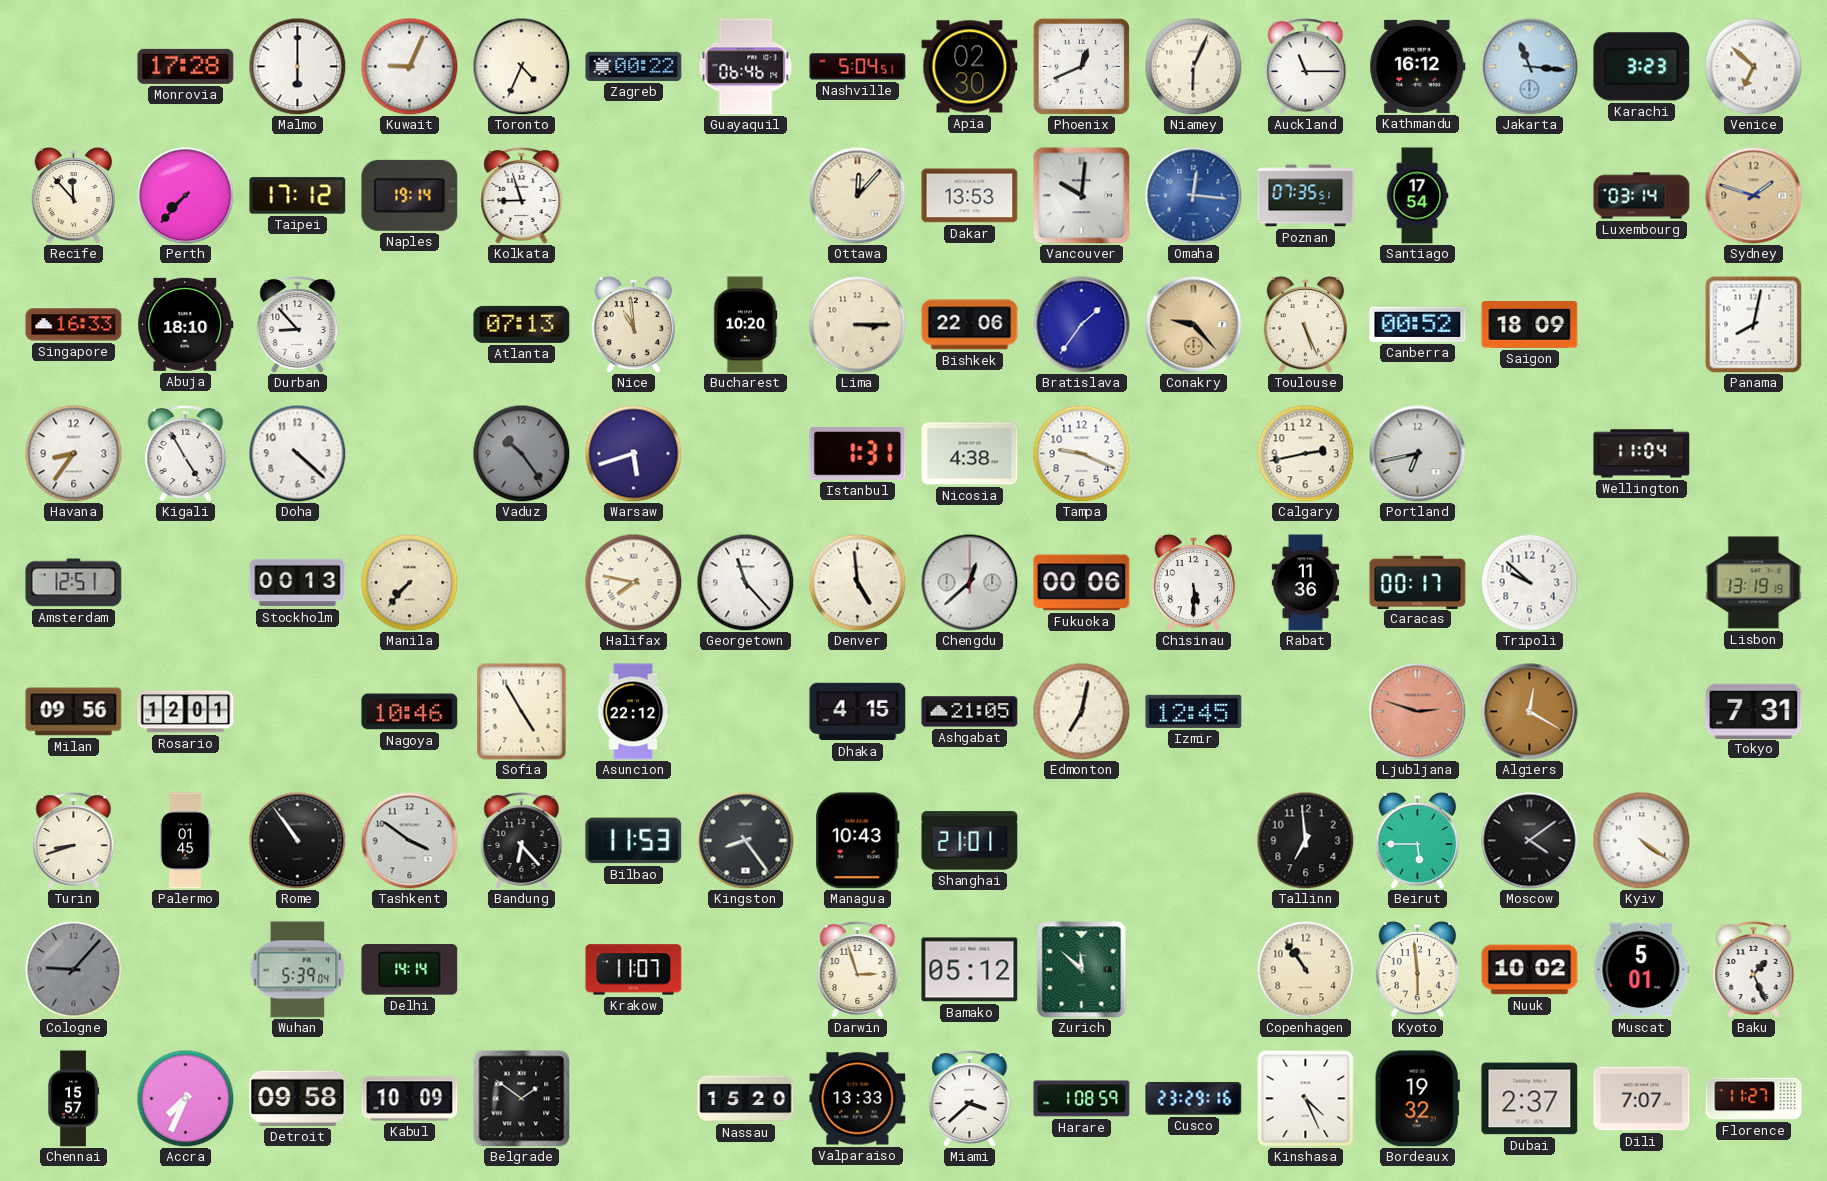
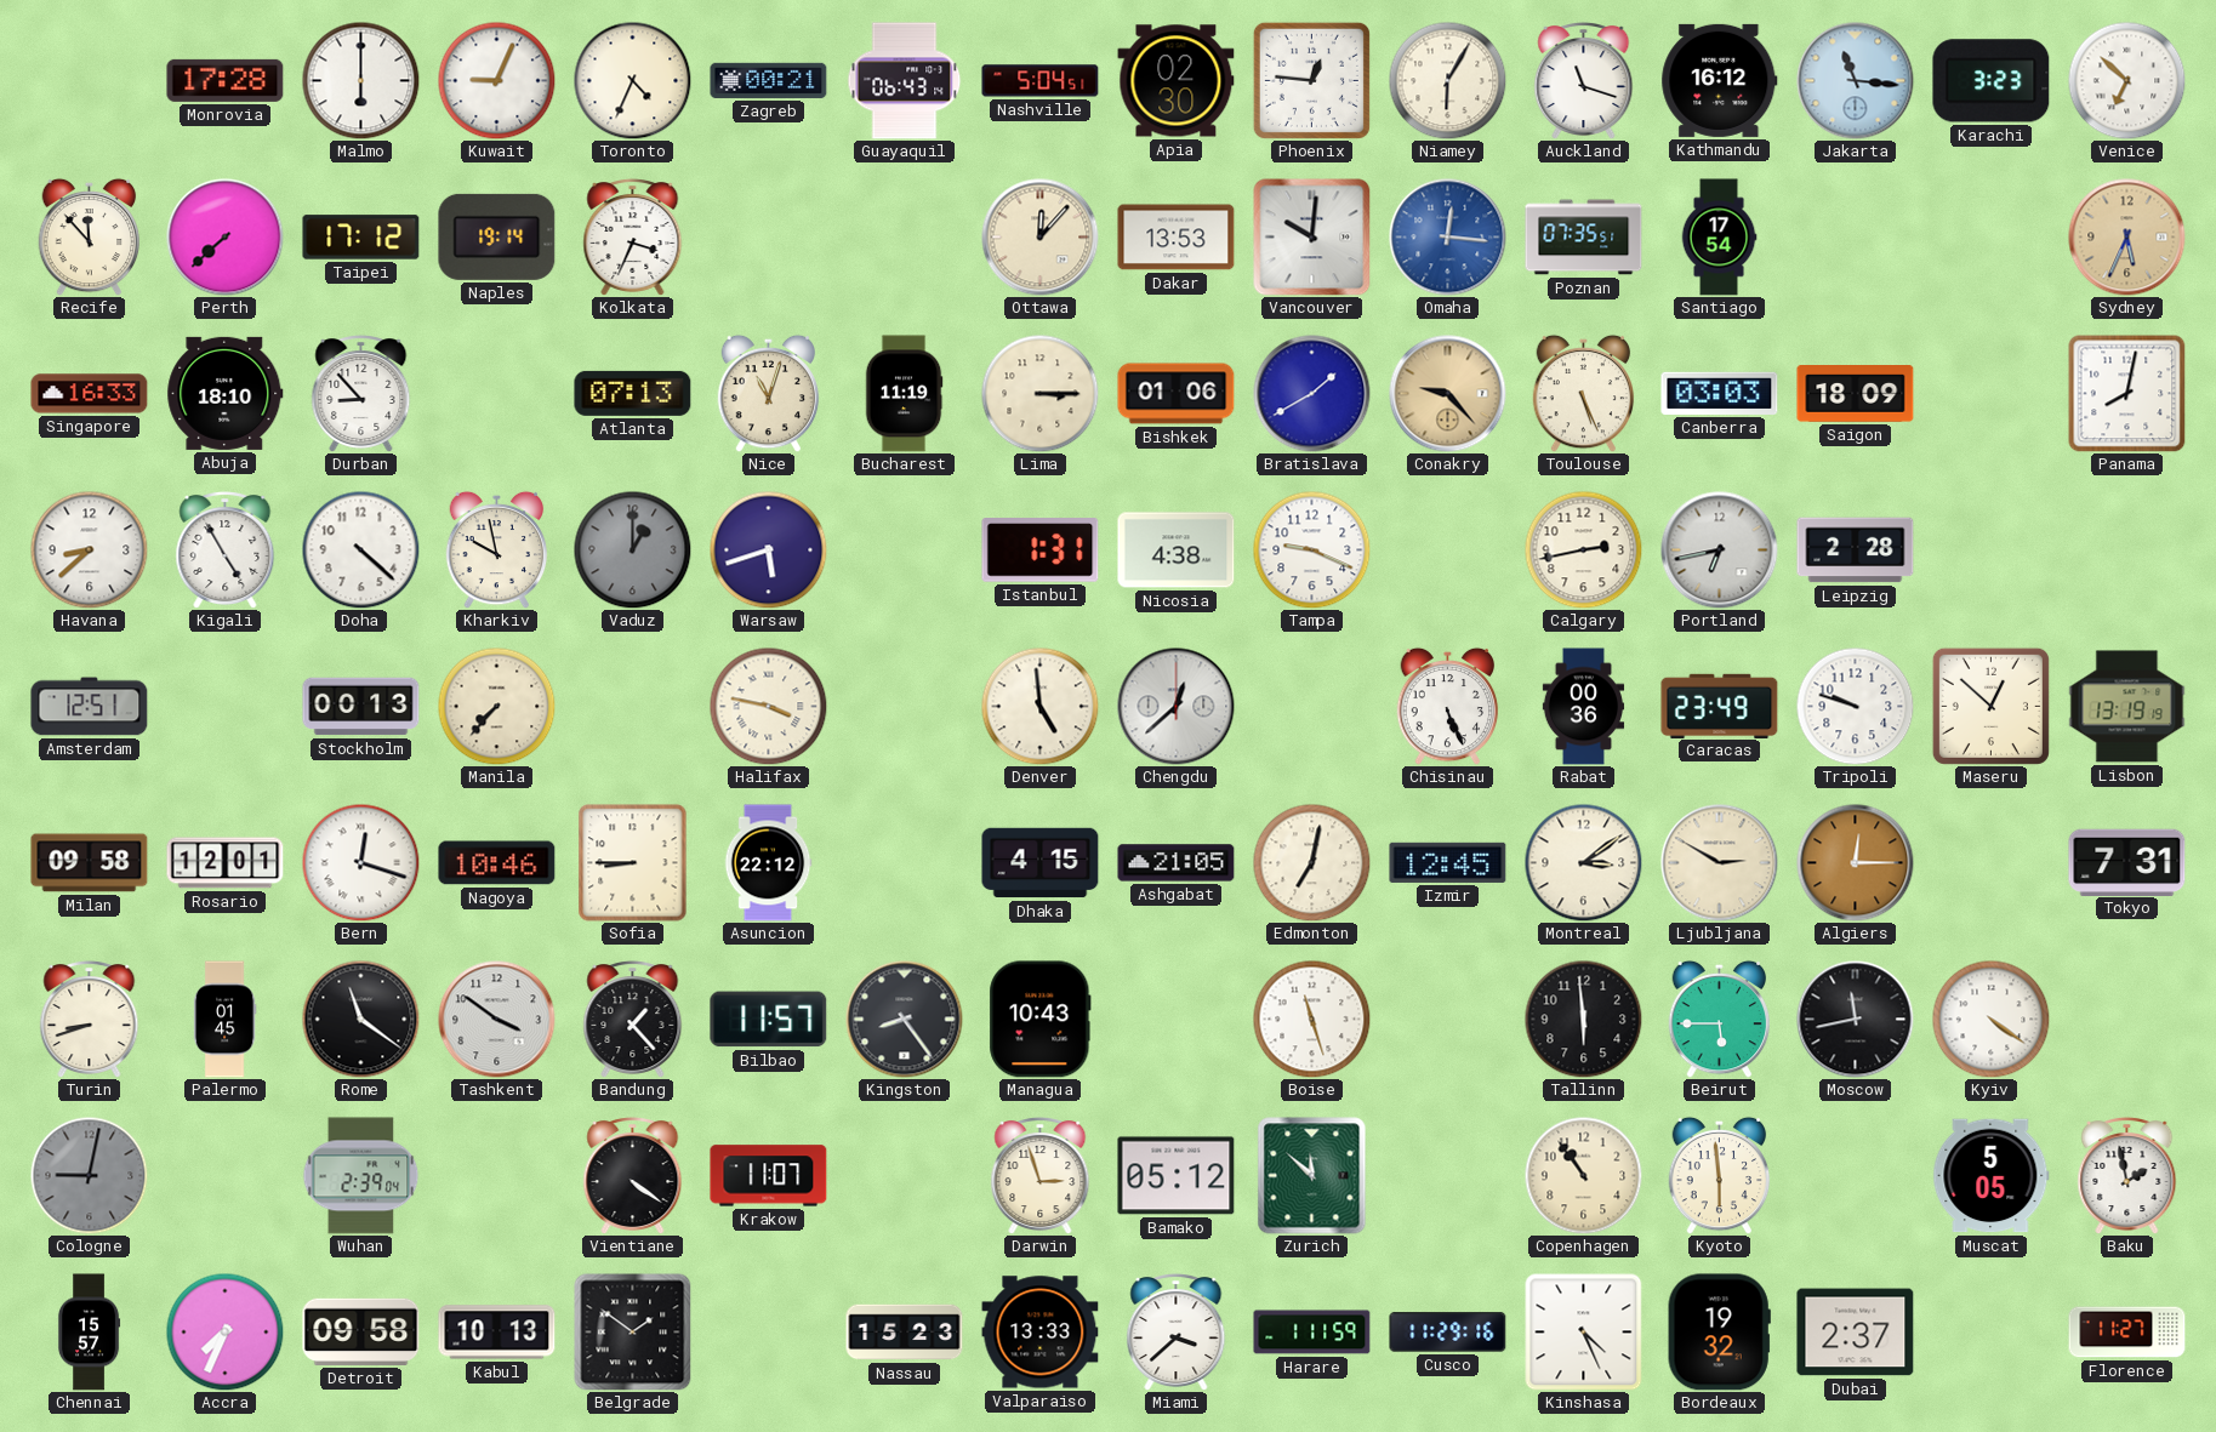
Zagreb: 00:22 -> 00:21 (769, 80)
Guayaquil: 06:46 -> 06:43 (905, 81)
Phoenix: 12:41 -> 12:46 (1311, 80)
Niamey: 6:04 -> 6:05 (1447, 80)
Auckland: 11:15 -> 11:18 (1584, 81)
Perth: 7:37 -> 7:38 (226, 238)
Kolkata: 8:57 -> 3:34 (633, 238)
Luxembourg: 03:14 -> none (1642, 196)
Sydney: 1:48 -> 5:34 (2127, 238)
Nice: 10:59 -> 11:03 (769, 393)
Bucharest: 10:20 -> 11:19 (904, 394)
Bishkek: 22:06 -> 01:06 (1177, 394)
Bratislava: 1:36 -> 1:40 (1312, 394)
Canberra: 00:52 -> 03:03 (1720, 393)
Havana: 8:36 -> 8:38 (89, 549)
Kharkiv: none -> 9:58 (497, 549)
Vaduz: 10:24 -> 1:00 (632, 549)
Leipzig: none -> 2:28 (1856, 550)
Wellington: 11:04 -> none (1642, 454)
Halifax: 7:47 -> 3:47 (768, 706)
Georgetown: 11:23 -> none (745, 582)
Fukuoka: 00:06 -> none (1082, 583)
Chisinau: 5:30 -> 5:26 (1448, 706)
Rabat: 11:36 -> 00:36 (1584, 707)
Caracas: 00:17 -> 23:49 (1720, 706)
Tripoli: 9:52 -> 9:48 (1855, 706)
Maseru: none -> 12:52 (1990, 706)
Milan: 09:56 -> 09:58 (90, 863)
Bern: none -> 12:18 (360, 862)
Sofia: 4:55 -> 8:45 (633, 863)
Montreal: none -> 3:09 (1583, 862)
Ljubljana: 2:48 -> 2:50 (1720, 863)
Ljubljana dial: salmon -> cream (1720, 863)
Algiers: 12:20 -> 12:15 (1856, 863)
Rome: 10:54 -> 11:21 (360, 1019)
Bandung: 6:23 -> 1:23 (633, 1020)
Bilbao: 11:53 -> 11:57 (769, 1020)
Shanghai: 21:01 -> none (970, 841)
Boise: none -> 11:27 (1311, 1019)
Tallinn: 6:59 -> 5:59 (1583, 1019)
Moscow: 4:09 -> 11:43 (1856, 1020)
Cologne: 9:07 -> 9:02 (89, 1175)
Wuhan: 5:39 -> 2:39 (361, 1176)
Delhi: 14:14 -> none (410, 970)
Vientiane: none -> 4:21 (633, 1176)
Nuuk: 10:02 -> none (1530, 970)
Muscat: 5:01 -> 5:05 (1992, 1176)
Baku: 1:26 -> 1:58 (2127, 1176)
Kabul: 10:09 -> 10:13 (497, 1333)
Nassau: 15:20 -> 15:23 (905, 1333)
Harare: 1:08 -> 1:11 (1312, 1333)
Cusco: 23:29 -> 11:29 (1448, 1333)
Dili: 7:07 -> none (1642, 1099)
